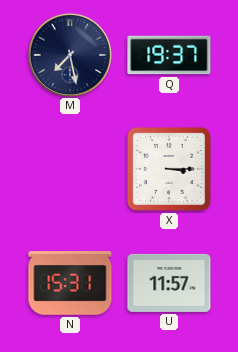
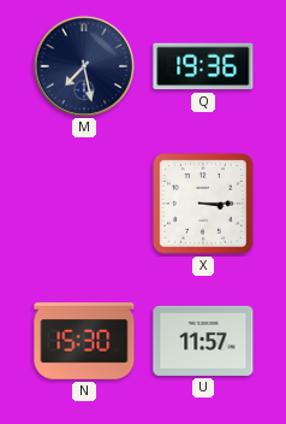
Q: 19:37 -> 19:36 (203, 66)
N: 15:31 -> 15:30 (84, 341)
